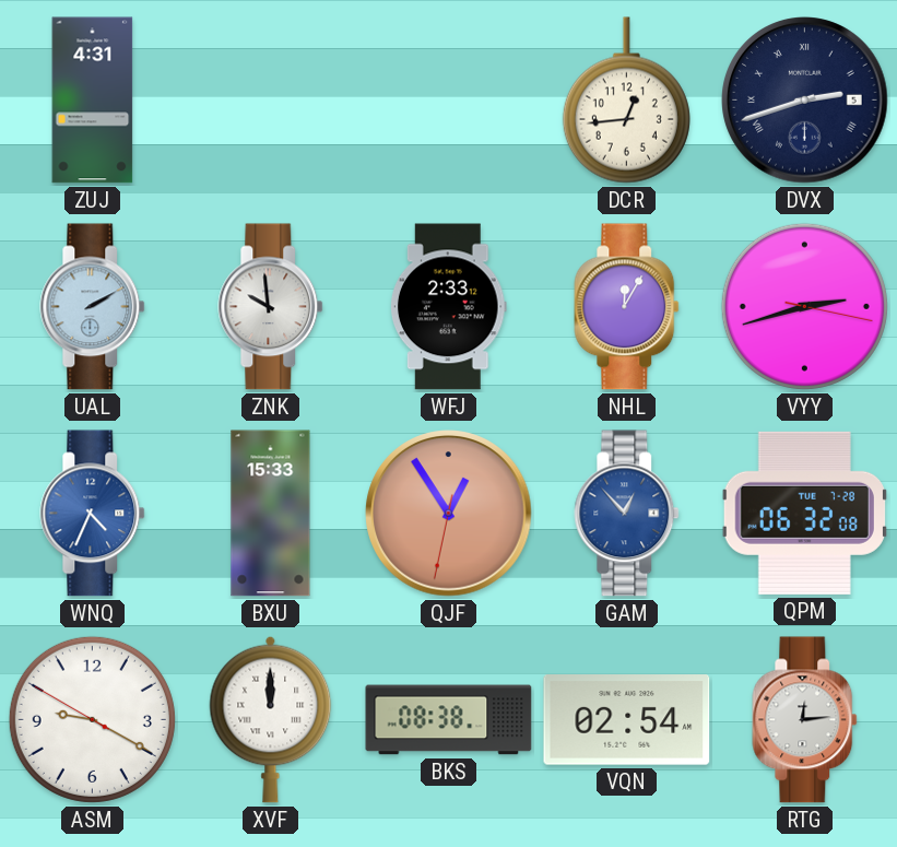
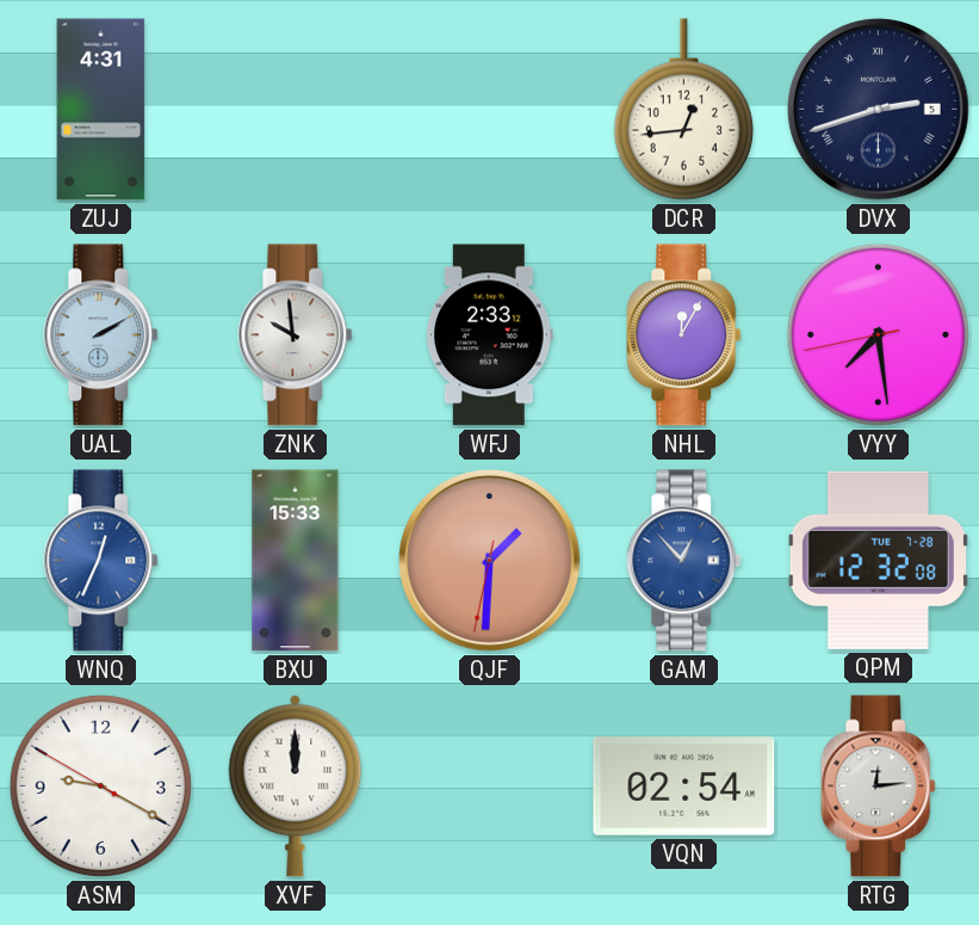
VYY: 2:42 -> 7:28 (878, 334)
WNQ: 4:34 -> 12:34 (101, 561)
QJF: 12:54 -> 1:30 (490, 561)
QPM: 06:32 -> 12:32 (878, 560)
BKS: 08:38 -> none (449, 720)
